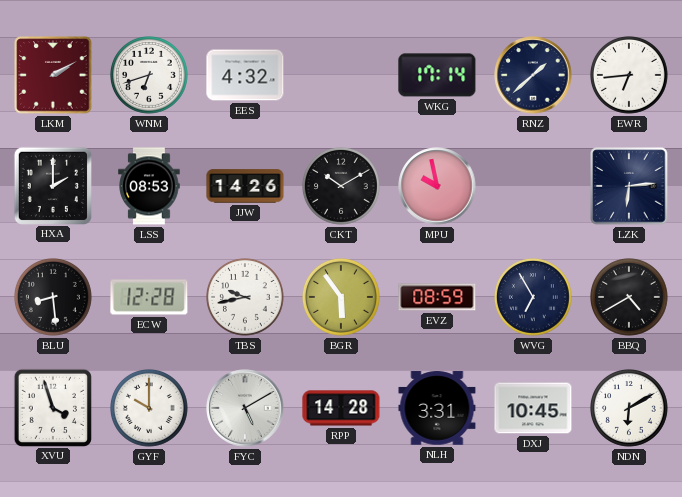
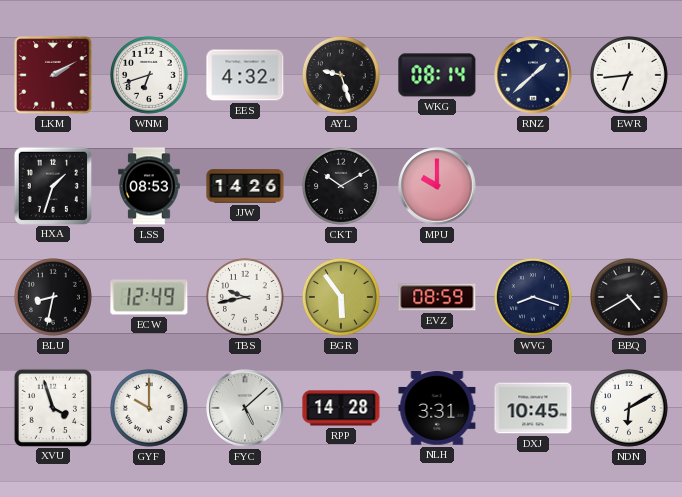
AYL: none -> 9:27 (342, 76)
WKG: 17:14 -> 08:14 (437, 75)
HXA: 2:00 -> 1:33 (52, 185)
MPU: 9:58 -> 10:00 (437, 186)
LZK: 6:14 -> none (629, 186)
BLU: 8:29 -> 8:32 (54, 298)
ECW: 12:28 -> 12:49 (149, 297)
WVG: 6:55 -> 8:18 (534, 298)
FYC: 5:10 -> 5:08 (245, 408)
